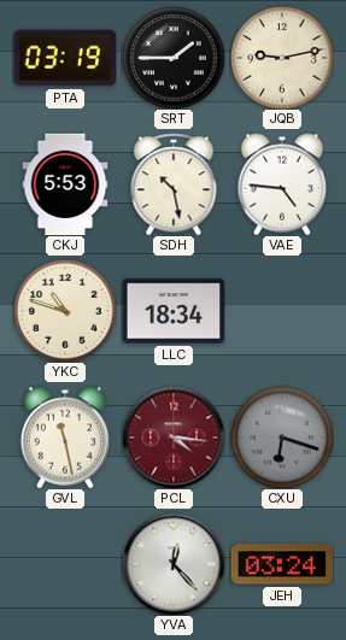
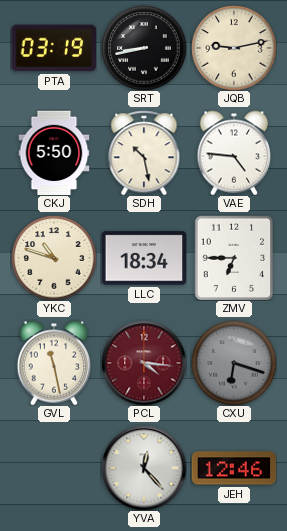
SRT: 1:45 -> 8:43 (144, 48)
CKJ: 5:53 -> 5:50 (54, 153)
ZMV: none -> 6:45 (233, 258)
JEH: 03:24 -> 12:46 (234, 468)
